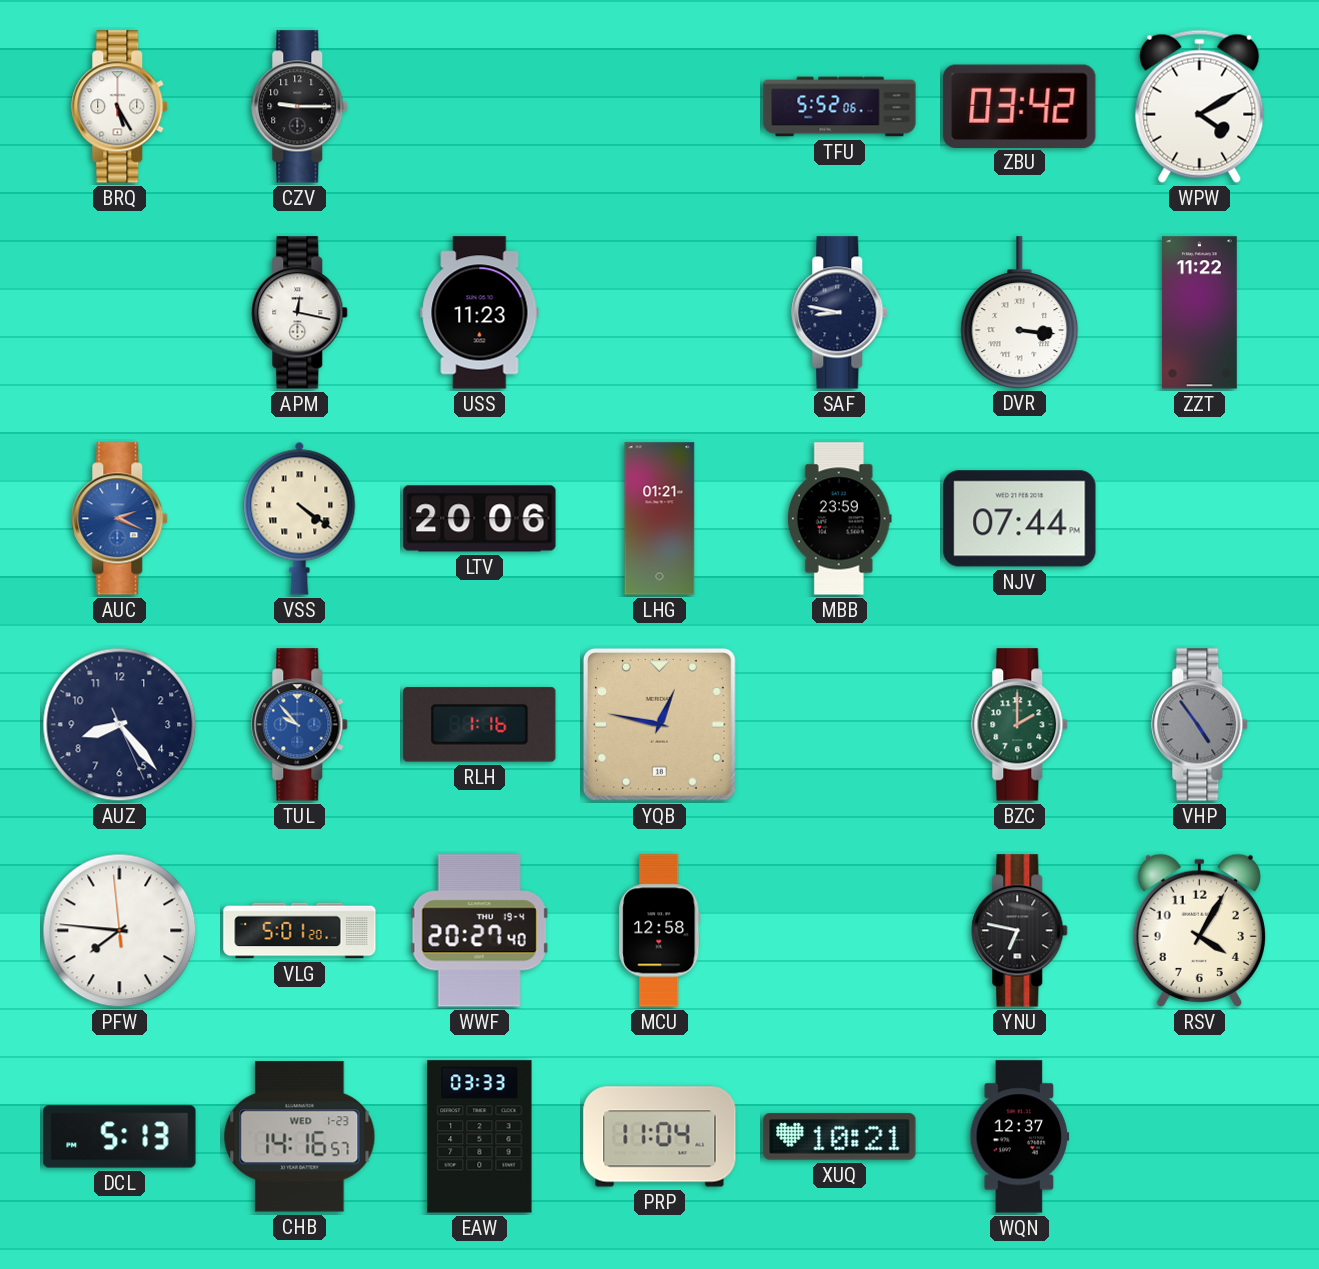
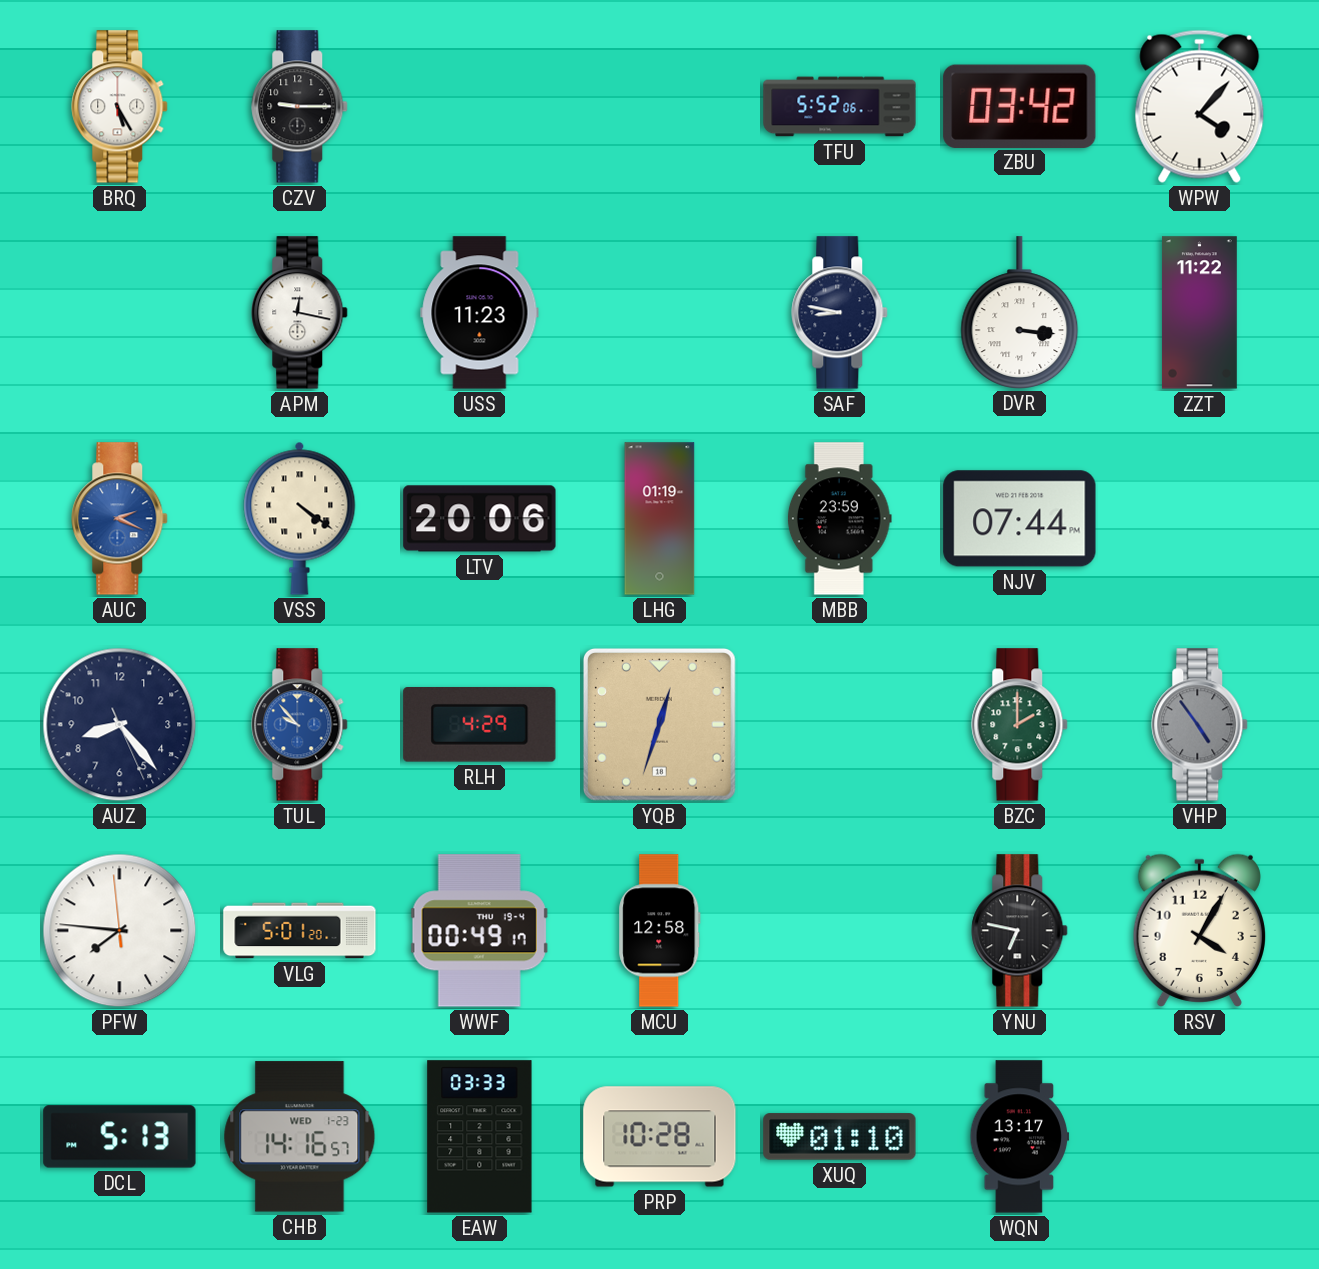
WPW: 4:10 -> 4:07 (1200, 106)
LHG: 01:21 -> 01:19 (660, 519)
RLH: 1:16 -> 4:29 (480, 725)
YQB: 12:47 -> 12:33 (659, 724)
WWF: 20:27 -> 00:49 (479, 931)
PRP: 11:04 -> 10:28 (660, 1137)
XUQ: 10:21 -> 01:10 (840, 1137)
WQN: 12:37 -> 13:17 (1020, 1137)
